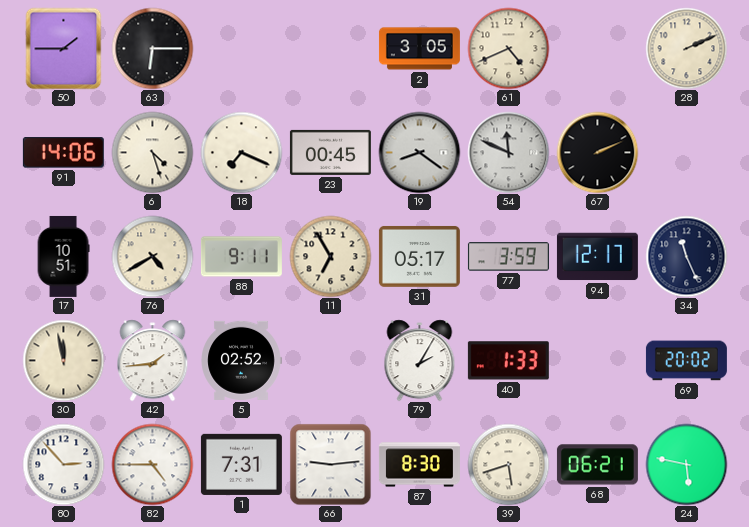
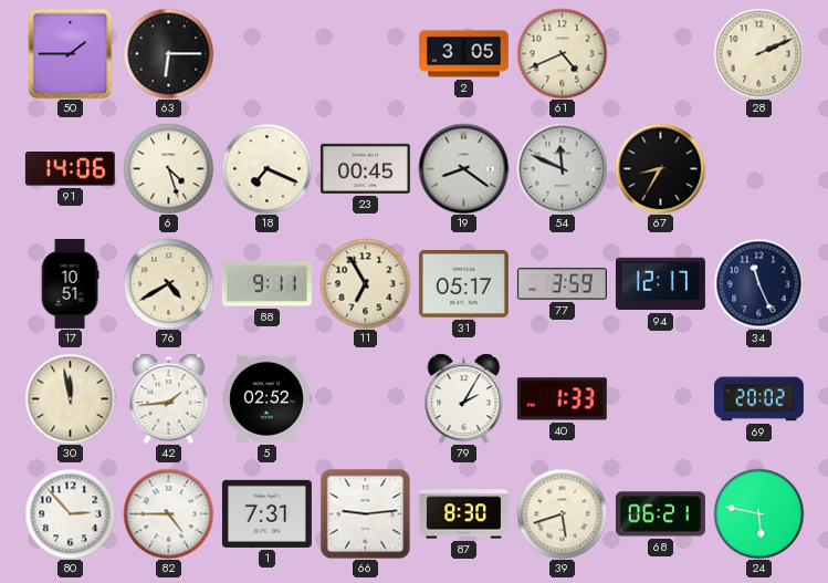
67: 2:11 -> 8:35 (660, 168)
